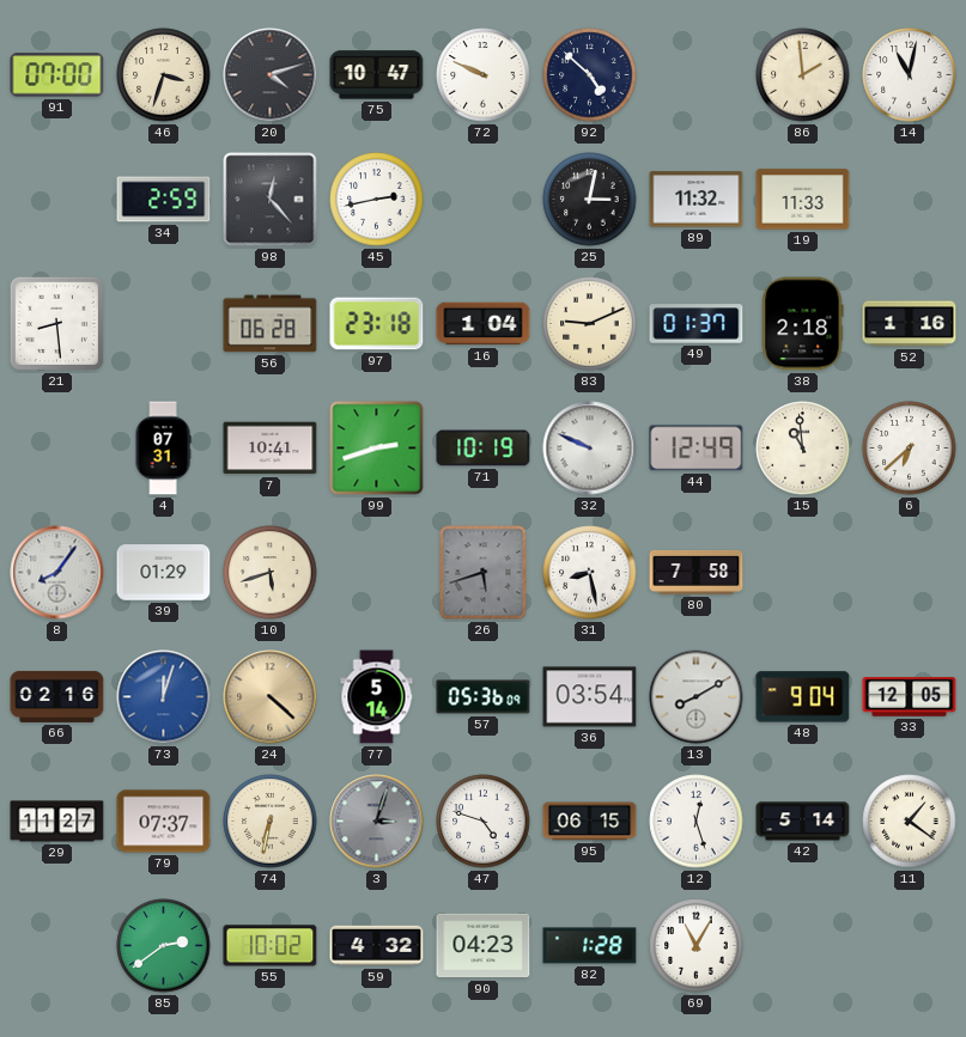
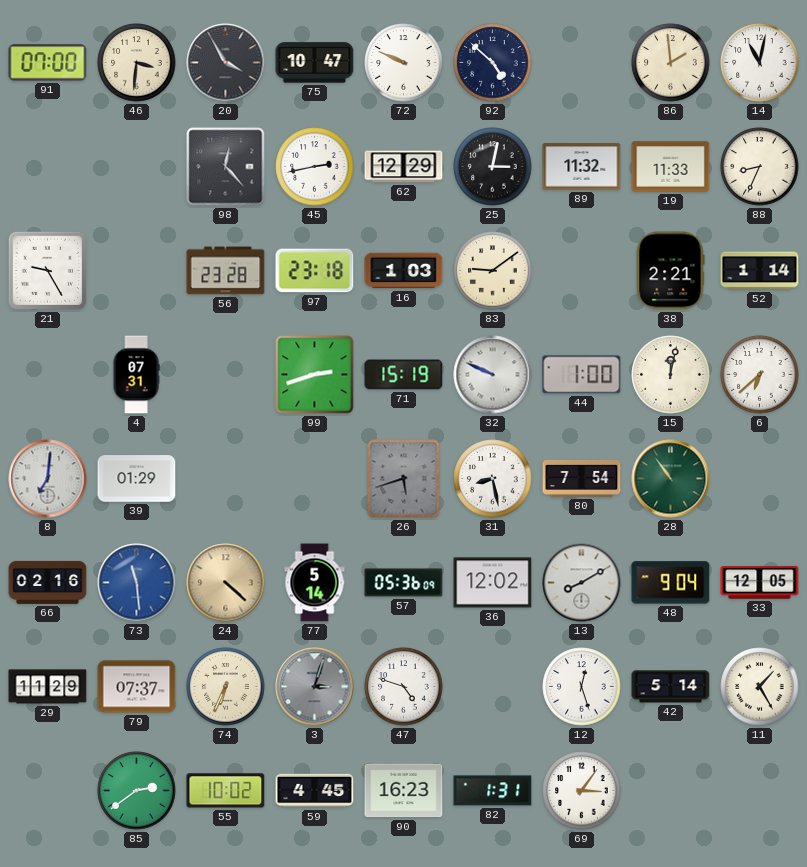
46: 3:33 -> 3:31 (137, 63)
20: 4:12 -> 3:55 (226, 63)
34: 2:59 -> none (164, 200)
62: none -> 12:29 (404, 167)
88: none -> 8:34 (760, 167)
21: 8:29 -> 9:25 (47, 270)
56: 06:28 -> 23:28 (226, 271)
16: 1:04 -> 1:03 (404, 271)
83: 9:11 -> 9:09 (493, 271)
49: 01:37 -> none (697, 324)
38: 2:18 -> 2:21 (670, 271)
52: 1:16 -> 1:14 (760, 271)
7: 10:41 -> none (271, 449)
71: 10:19 -> 15:19 (404, 375)
44: 12:49 -> 1:00 (582, 375)
15: 10:59 -> 12:02 (671, 375)
8: 8:06 -> 7:01 (48, 479)
10: 5:42 -> none (271, 573)
80: 7:58 -> 7:54 (582, 479)
28: none -> 10:54 (671, 479)
73: 12:03 -> 11:29 (137, 583)
36: 03:54 -> 12:02 (493, 583)
29: 11:27 -> 11:29 (48, 687)
74: 6:32 -> 6:34 (226, 687)
95: 06:15 -> none (590, 822)
11: 1:21 -> 1:25 (760, 687)
59: 4:32 -> 4:45 (315, 791)
90: 04:23 -> 16:23 (404, 791)
82: 1:28 -> 1:31 (493, 791)
69: 11:05 -> 3:06 (582, 791)
